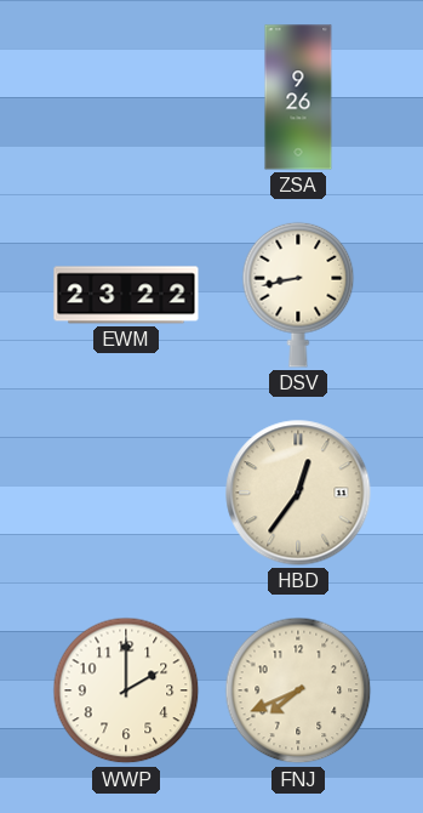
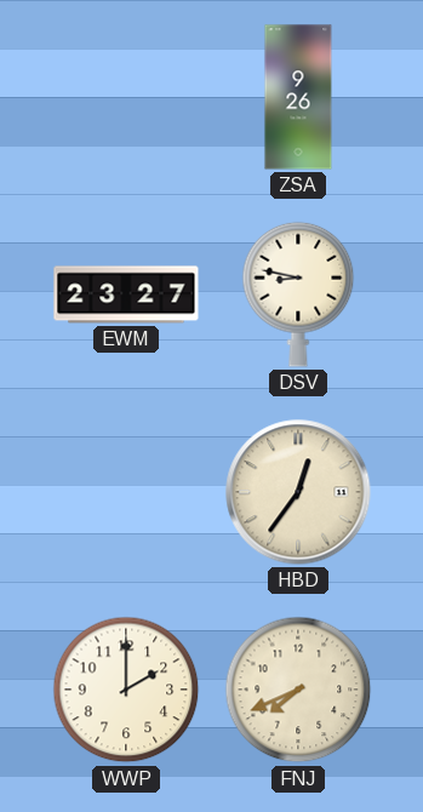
EWM: 23:22 -> 23:27 (126, 295)
DSV: 8:43 -> 8:47 (298, 295)
